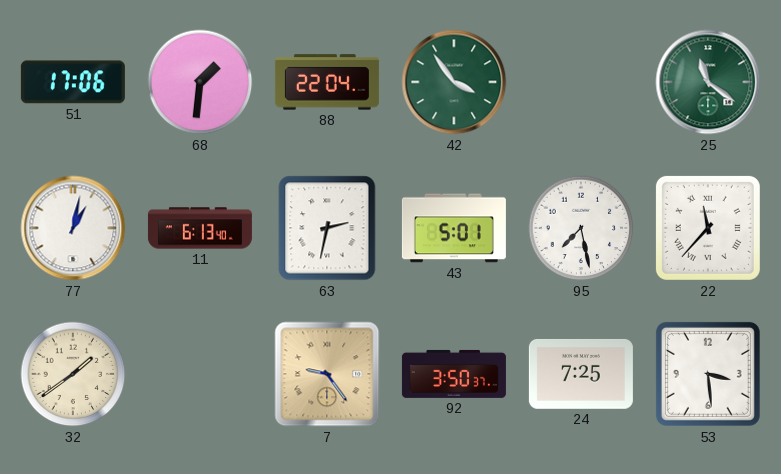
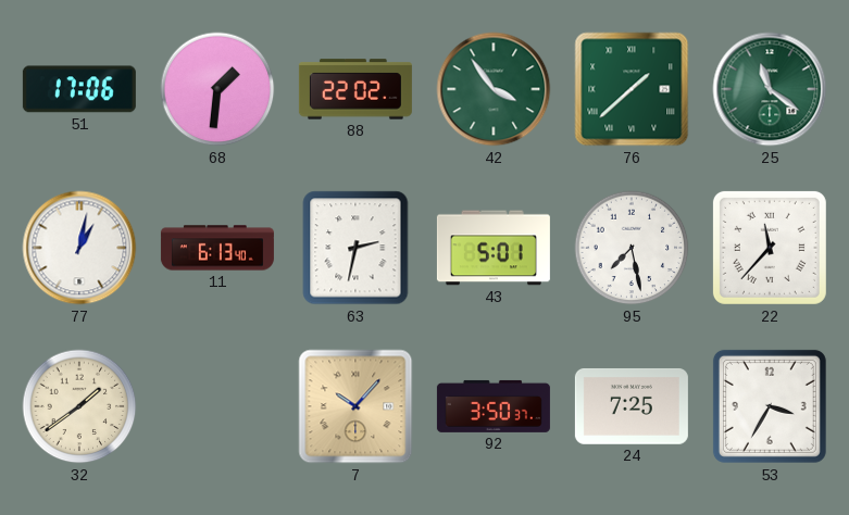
88: 22:04 -> 22:02 (355, 89)
76: none -> 1:38 (632, 89)
7: 9:24 -> 10:07 (355, 406)
53: 3:29 -> 3:35 (770, 406)
